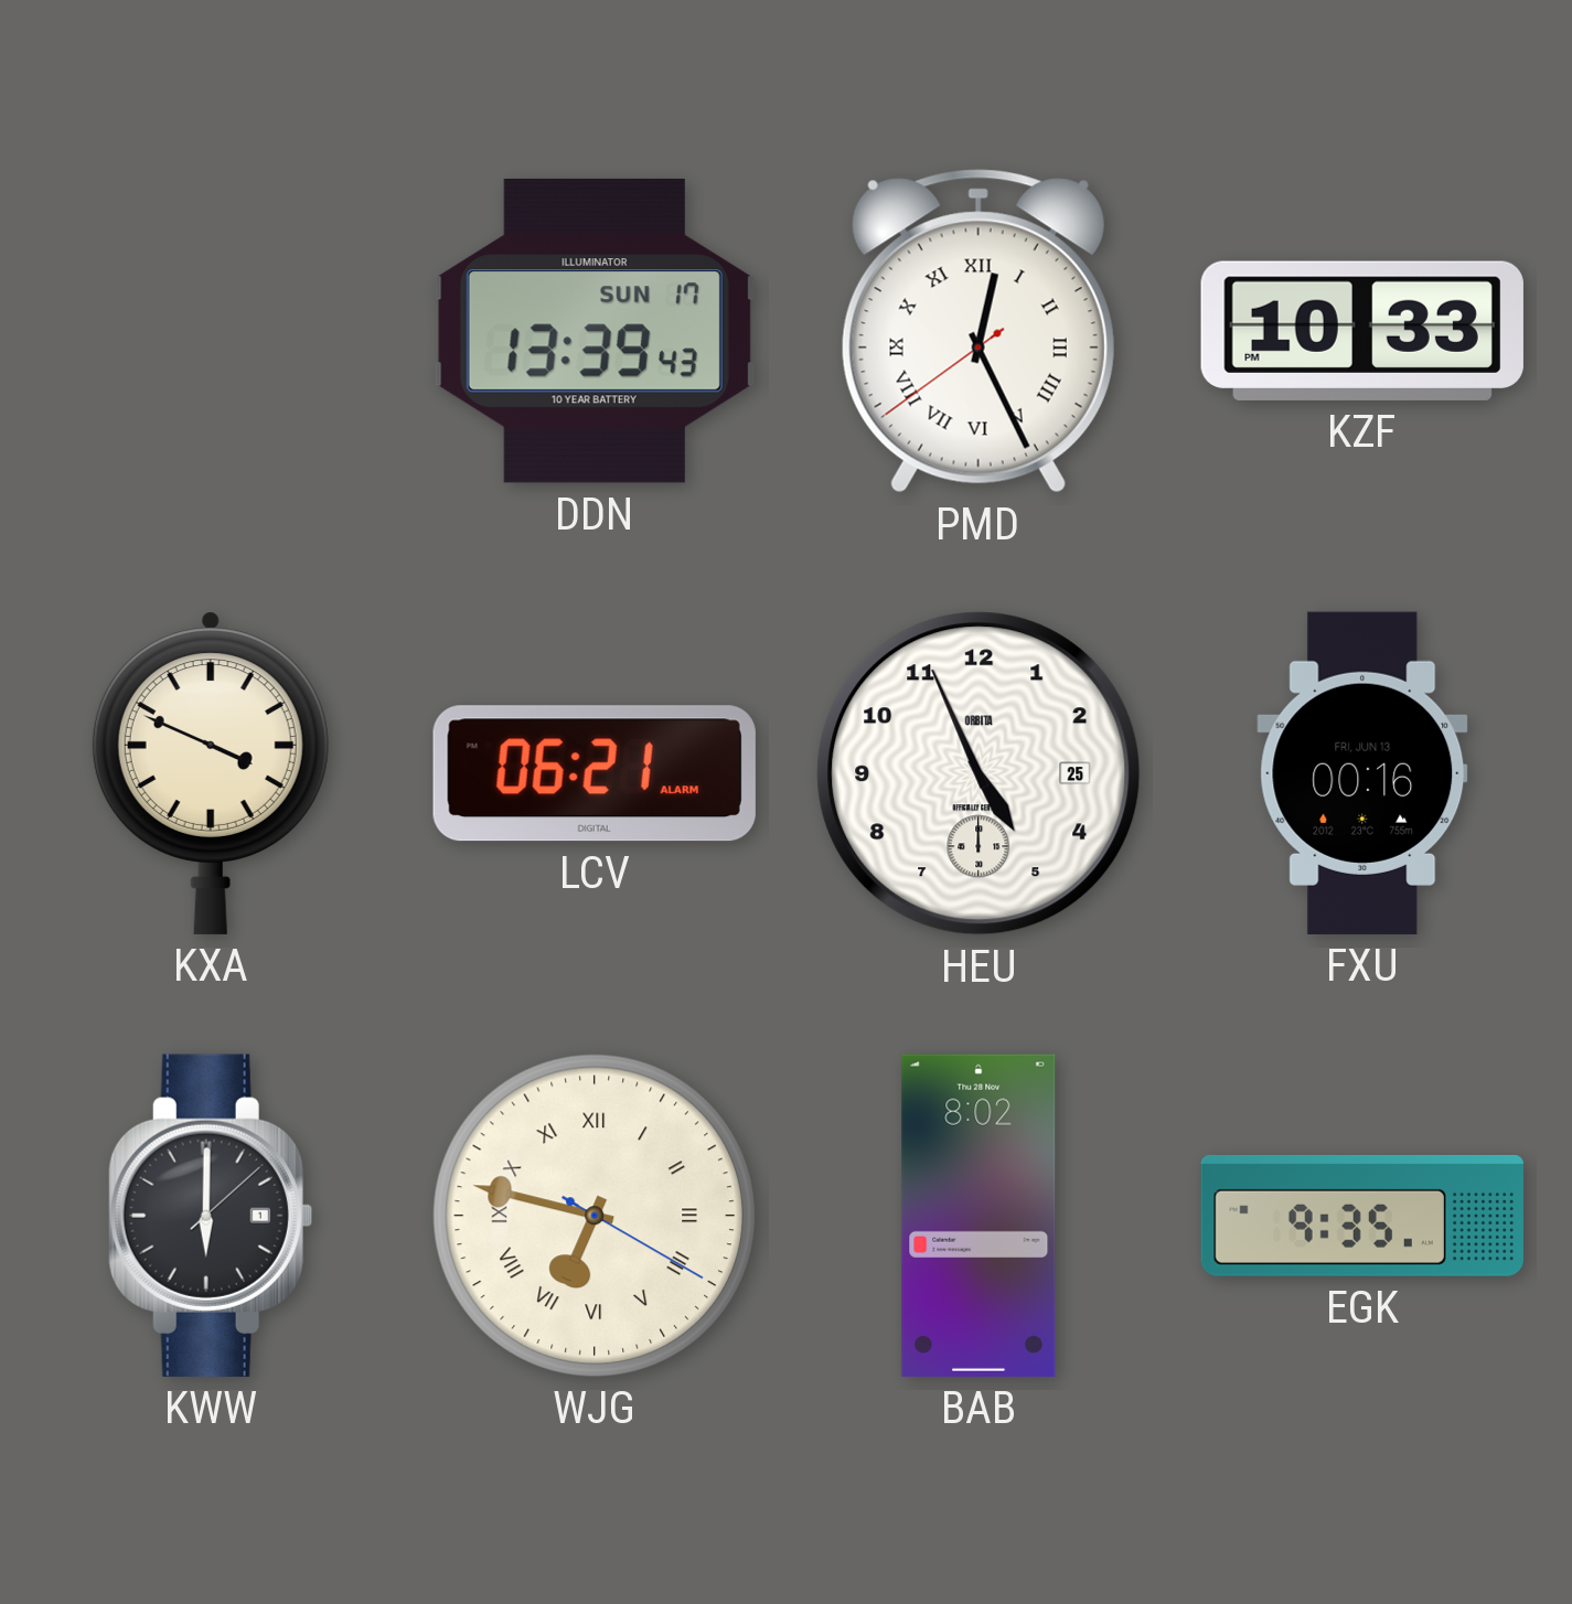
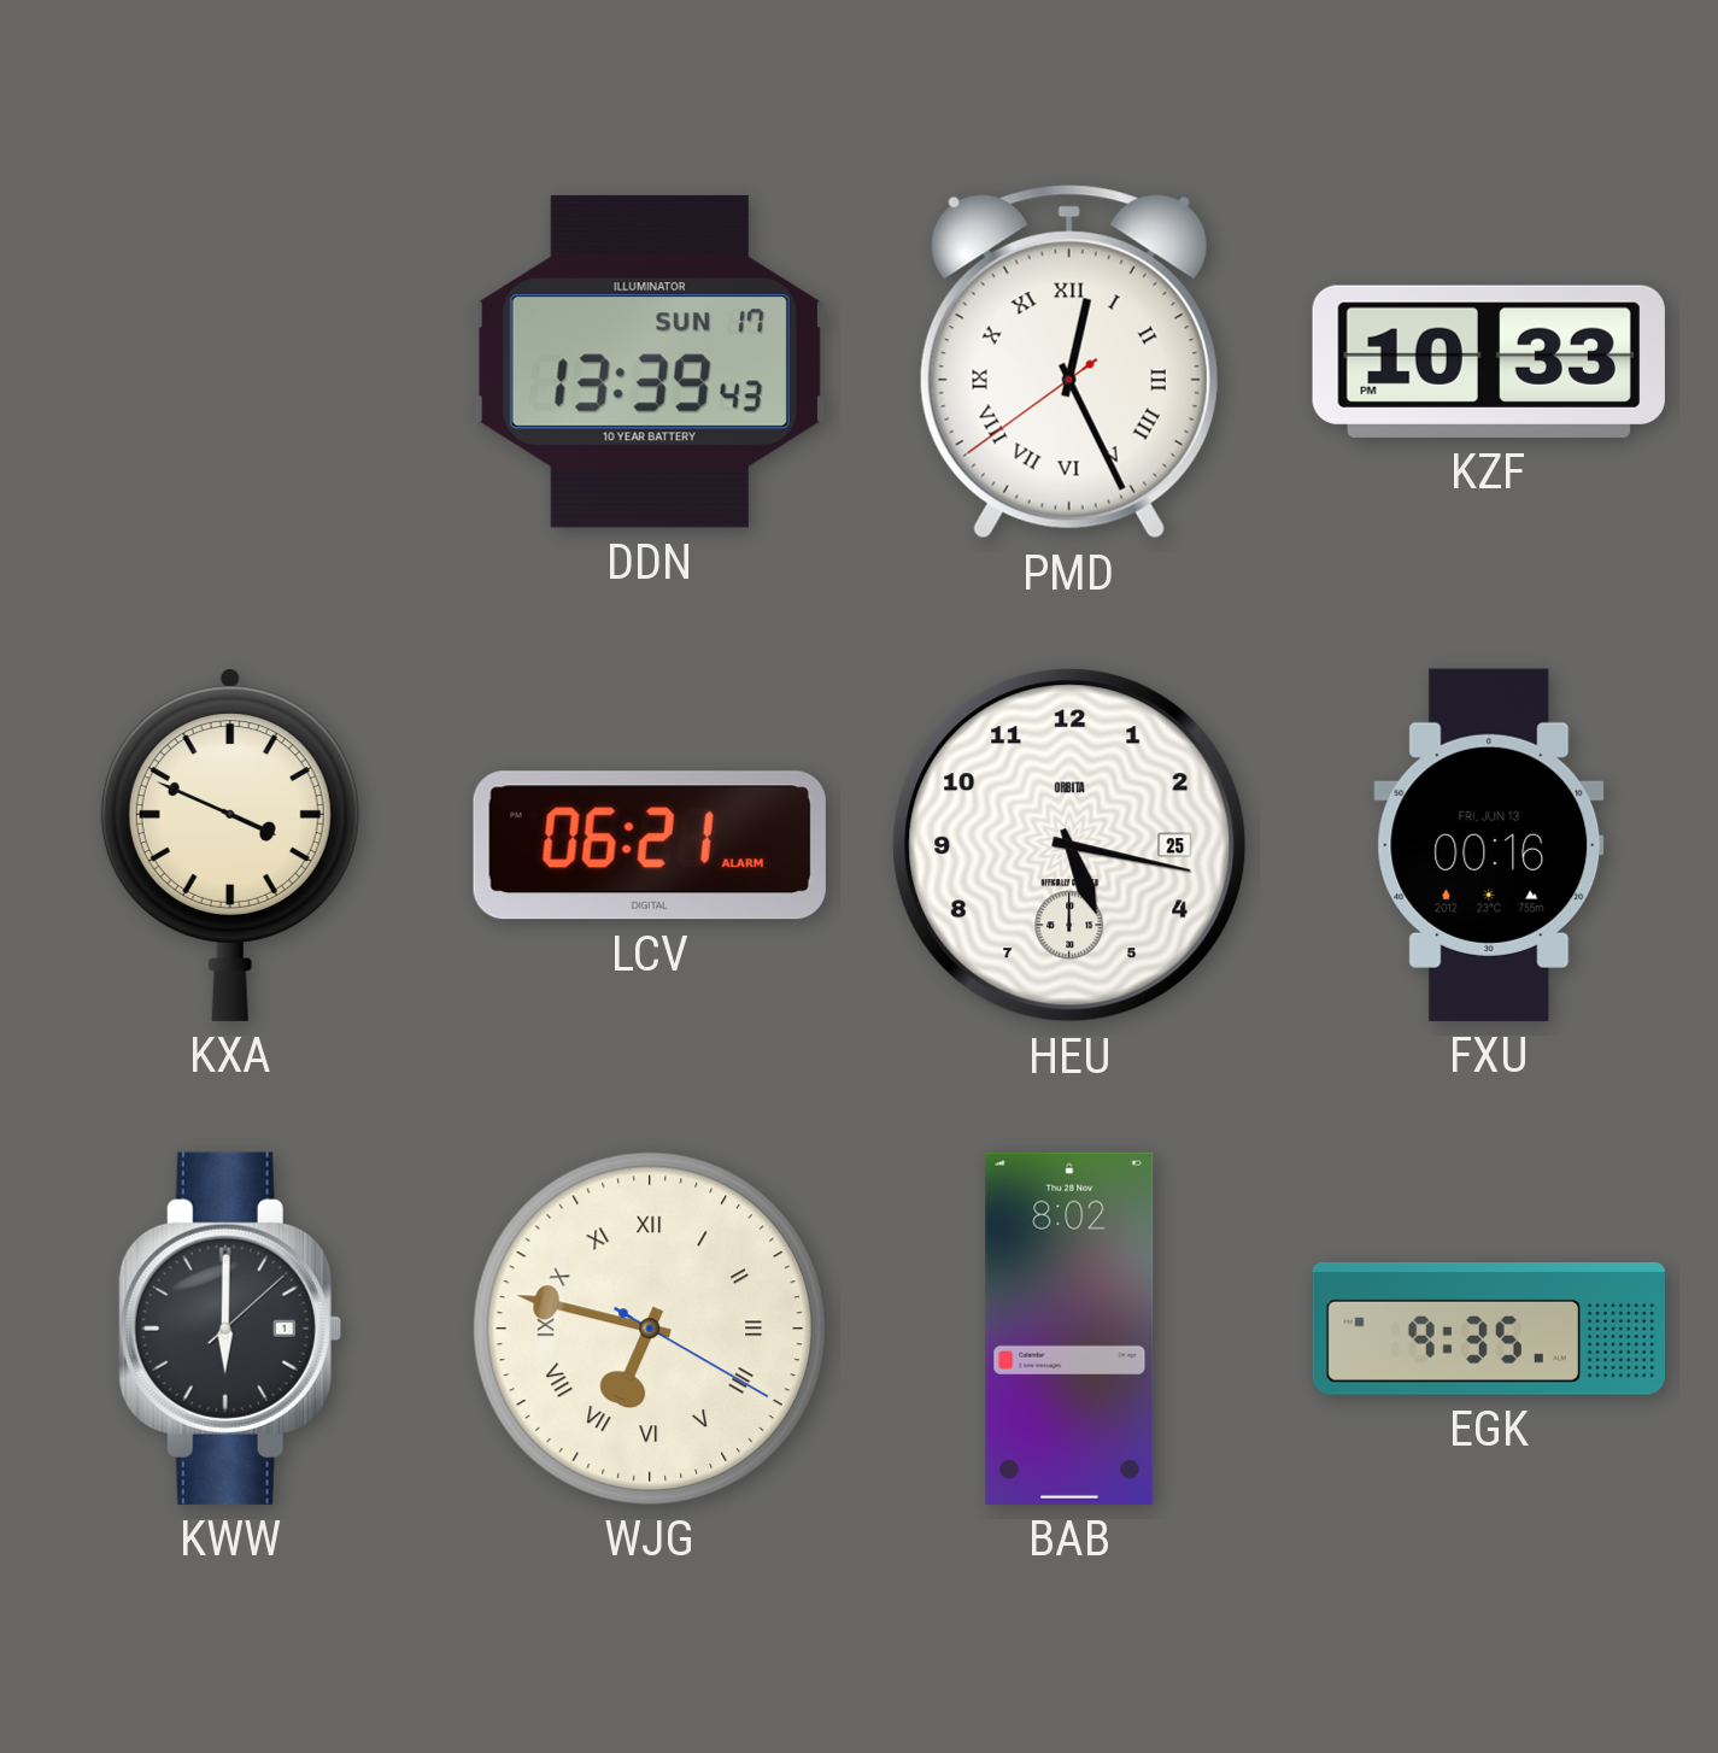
HEU: 4:56 -> 5:17 (1069, 845)
